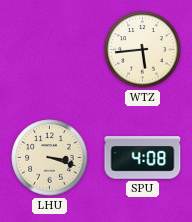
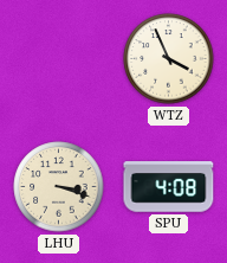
WTZ: 5:44 -> 3:56 (169, 59)
